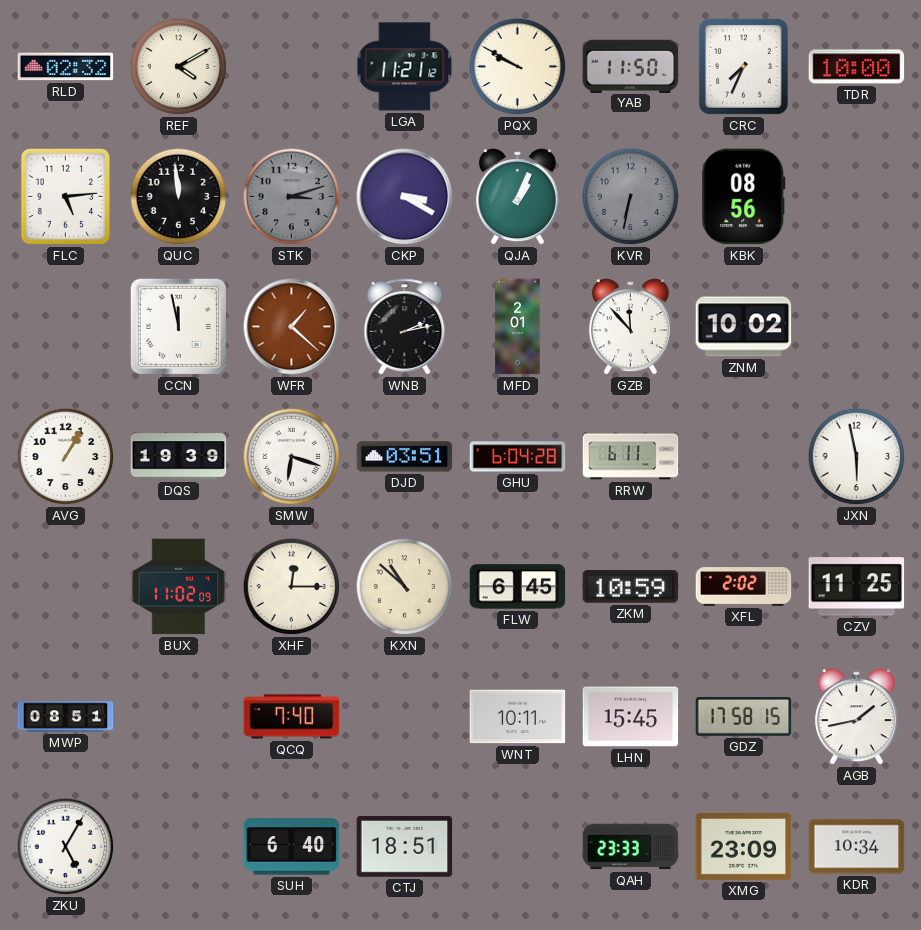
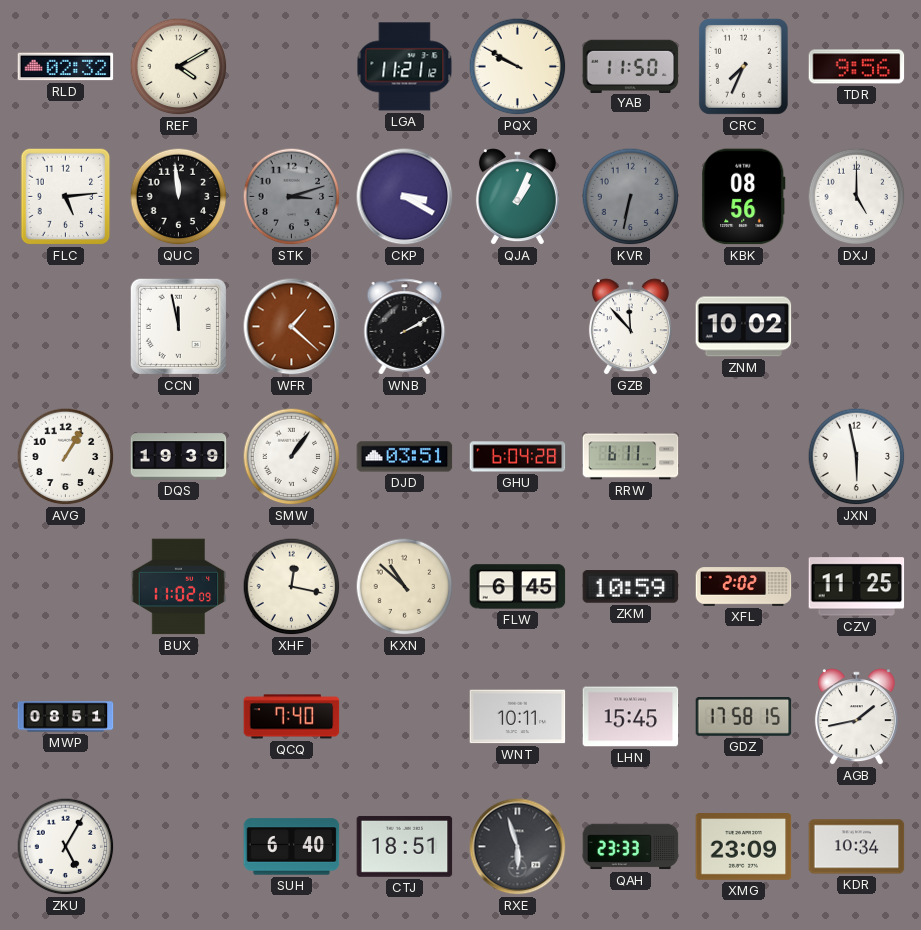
TDR: 10:00 -> 9:56 (857, 67)
DXJ: none -> 5:00 (857, 197)
WNB: 2:13 -> 2:10 (405, 327)
MFD: 2:01 -> none (518, 327)
SMW: 6:18 -> 1:06 (292, 457)
XHF: 12:15 -> 12:17 (292, 587)
RXE: none -> 5:57 (518, 847)
